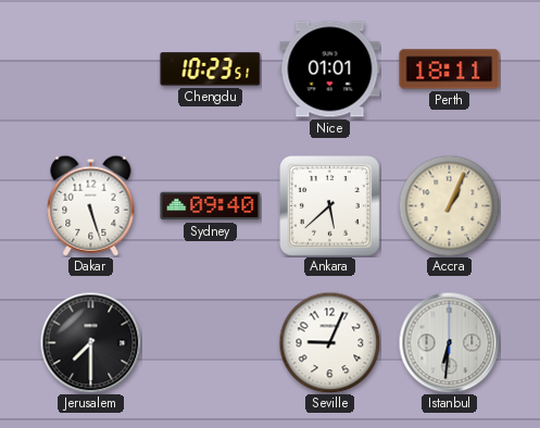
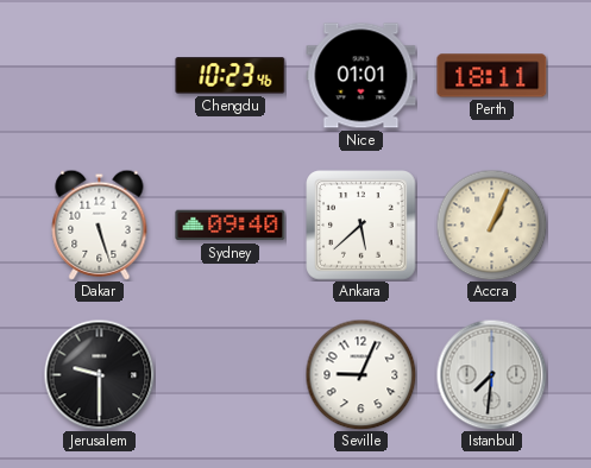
Chengdu: 10:23:51 -> 10:23:46 (231, 76)
Jerusalem: 7:30 -> 9:30 (99, 374)
Istanbul: 6:31 -> 7:31 (491, 374)
